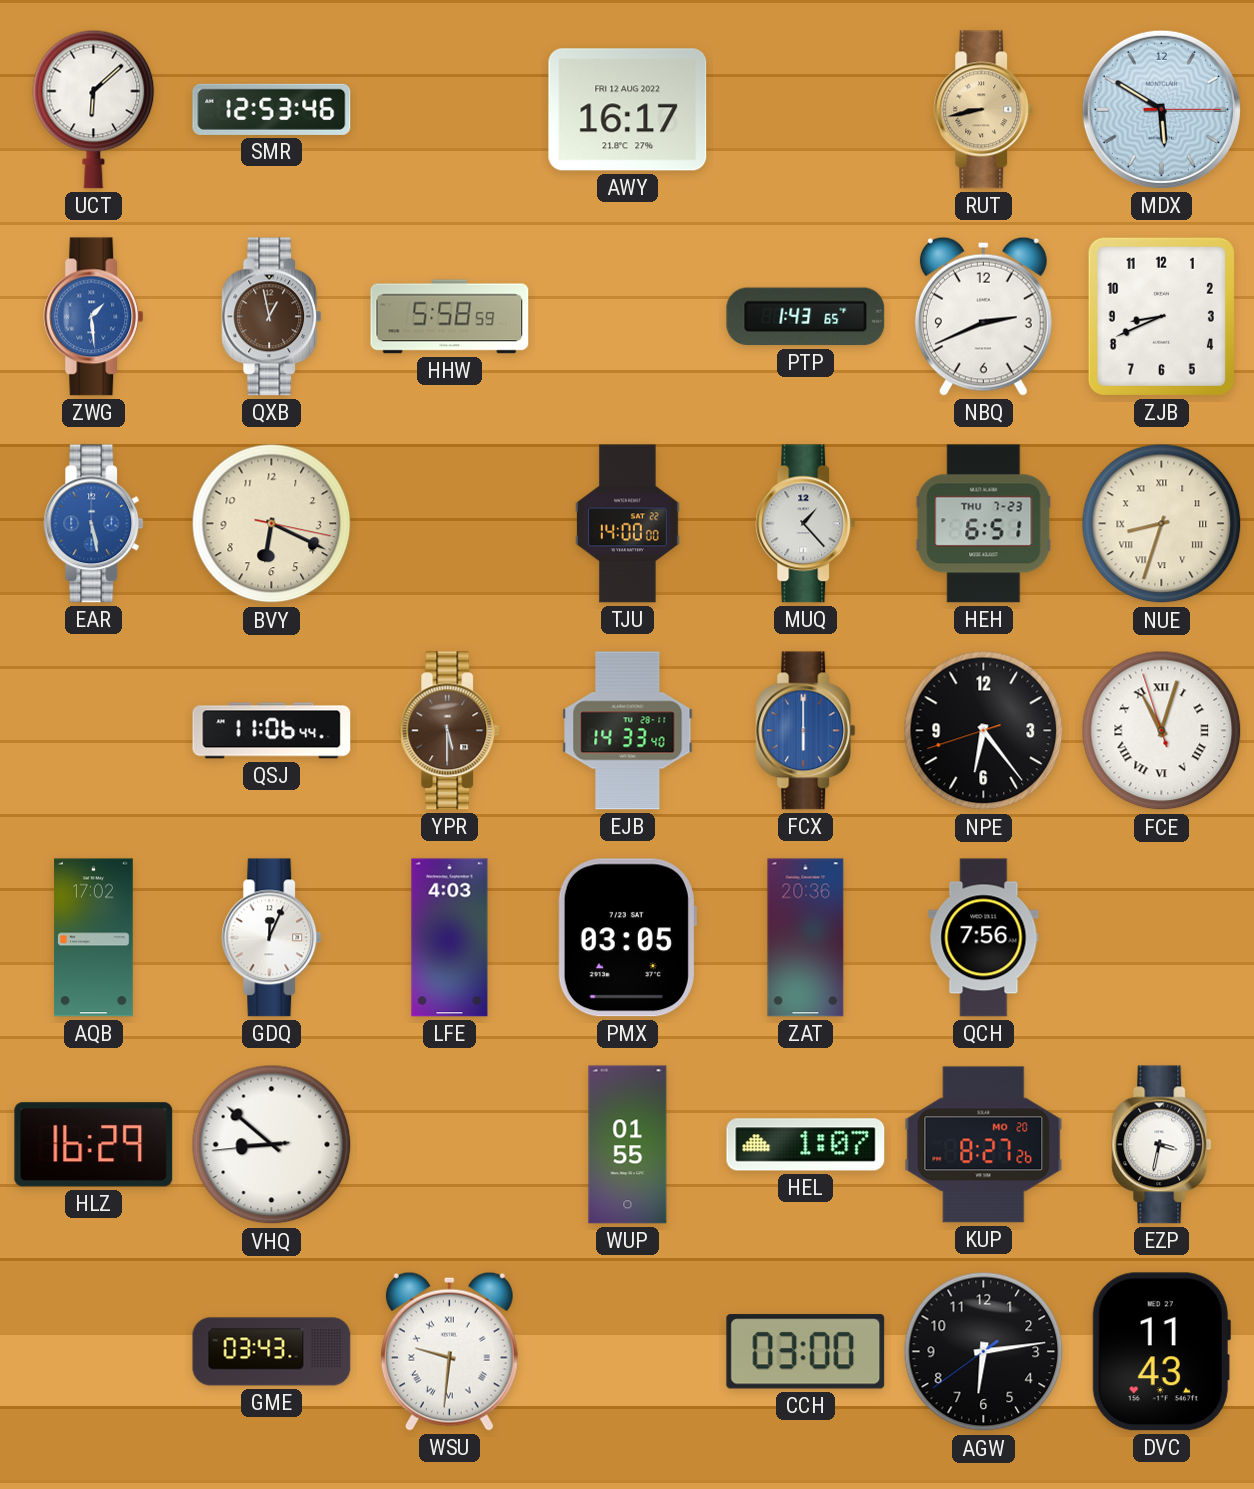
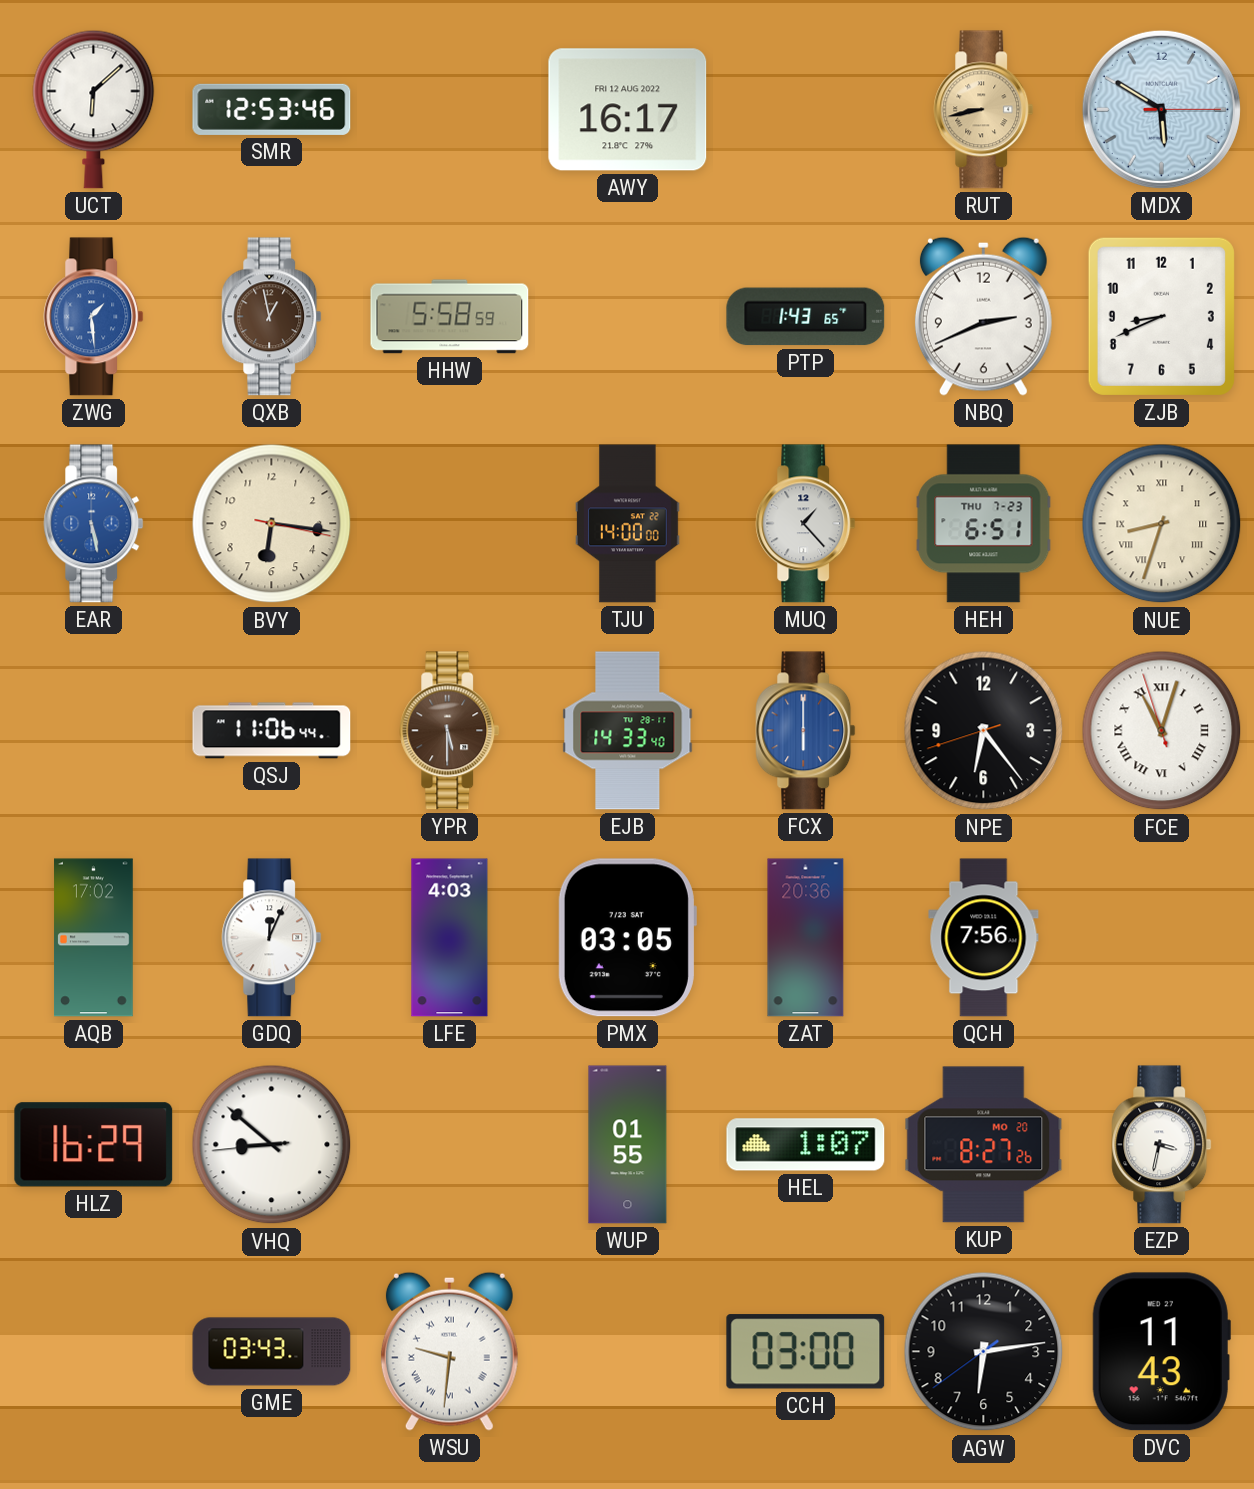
BVY: 6:19 -> 6:16 (272, 524)
